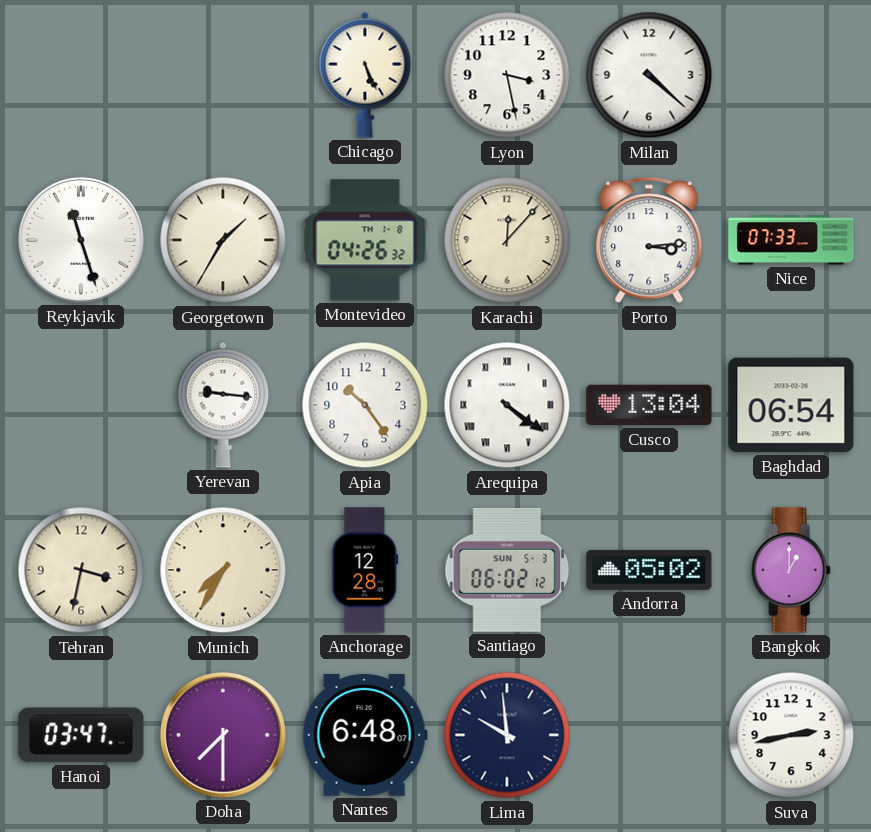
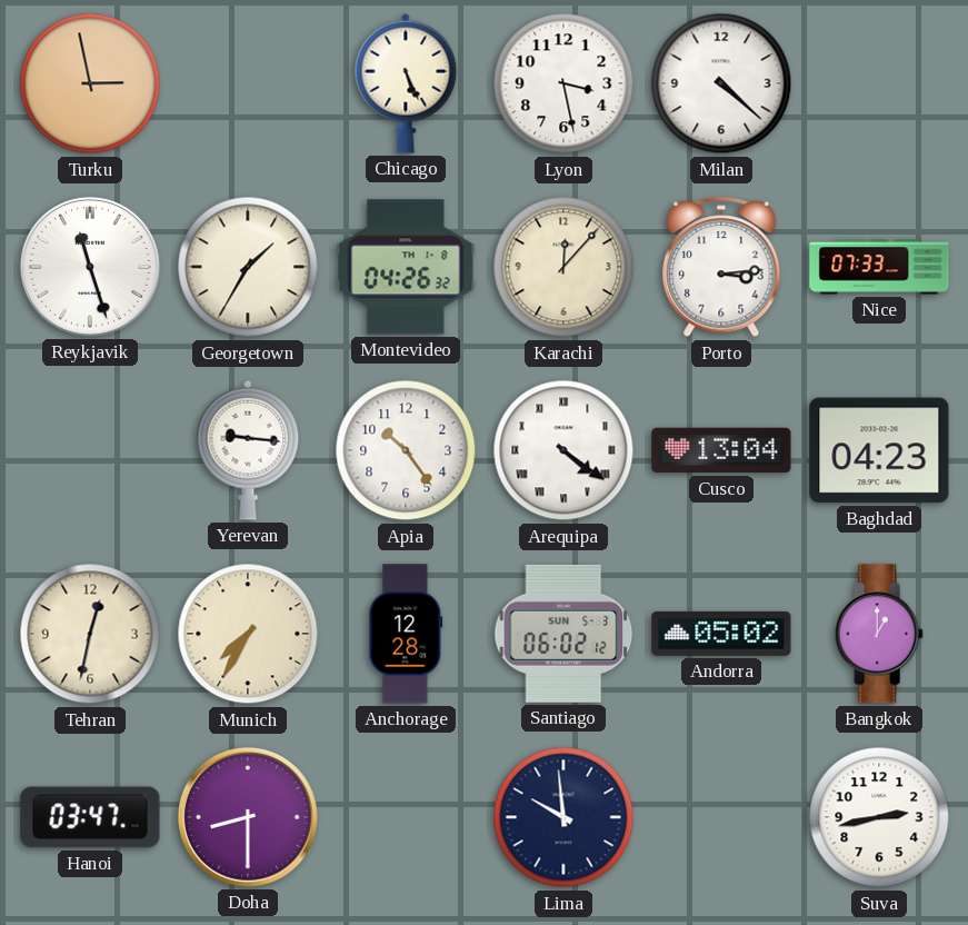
Turku: none -> 2:58 (90, 83)
Baghdad: 06:54 -> 04:23 (879, 450)
Tehran: 3:32 -> 12:32 (90, 634)
Doha: 7:30 -> 8:30 (248, 817)
Nantes: 6:48 -> none (365, 735)
